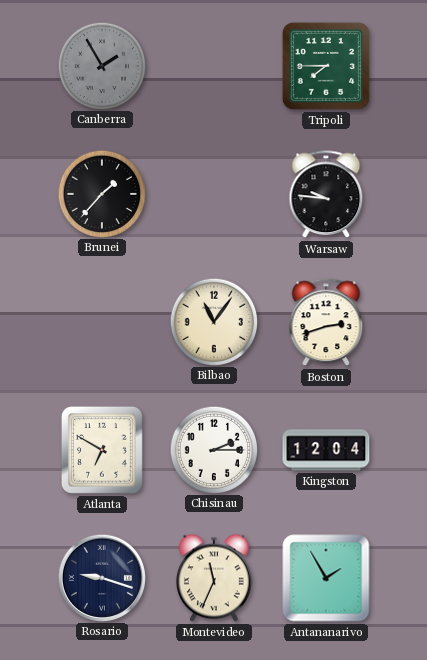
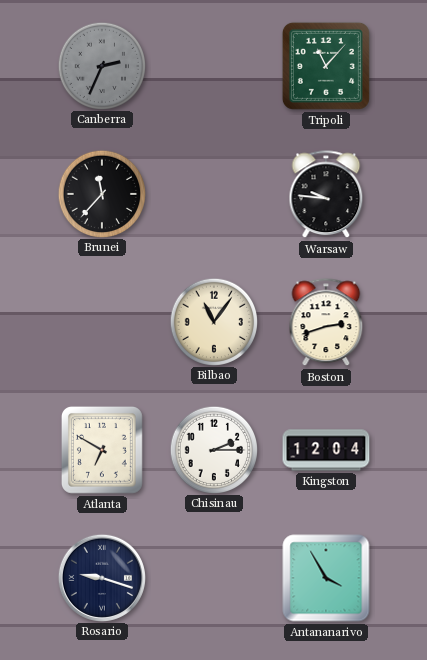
Canberra: 1:55 -> 2:34 (101, 65)
Tripoli: 7:45 -> 11:07 (326, 66)
Brunei: 1:37 -> 11:37 (101, 193)
Montevideo: 11:34 -> none (215, 578)
Antananarivo: 1:55 -> 3:55 (326, 578)
